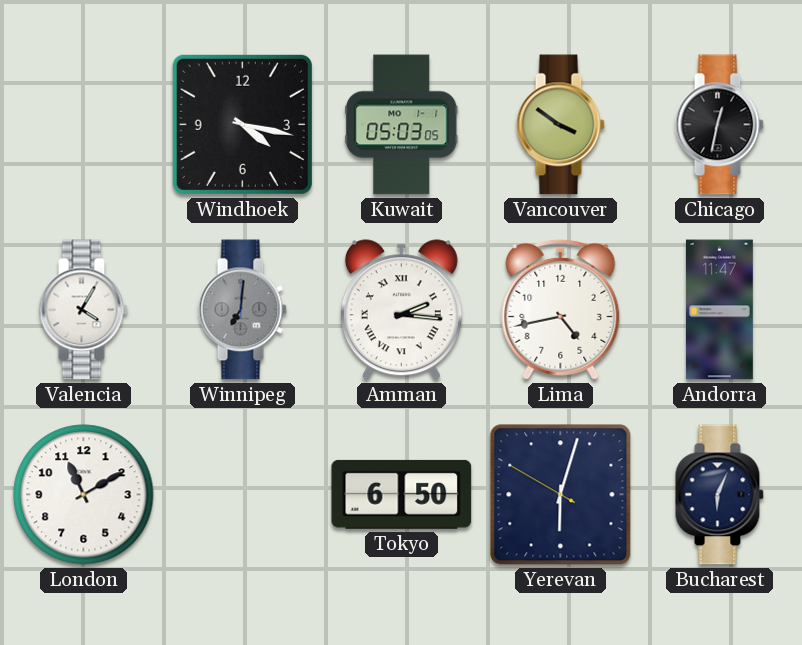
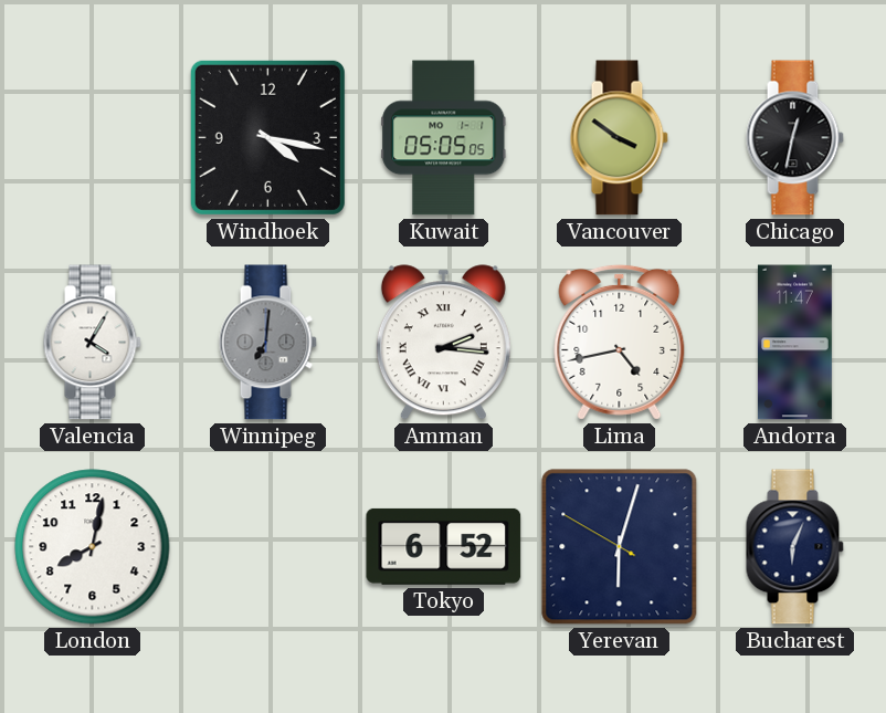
Kuwait: 05:03 -> 05:05 (444, 138)
London: 11:10 -> 8:02 (93, 547)
Tokyo: 6:50 -> 6:52 (444, 546)
